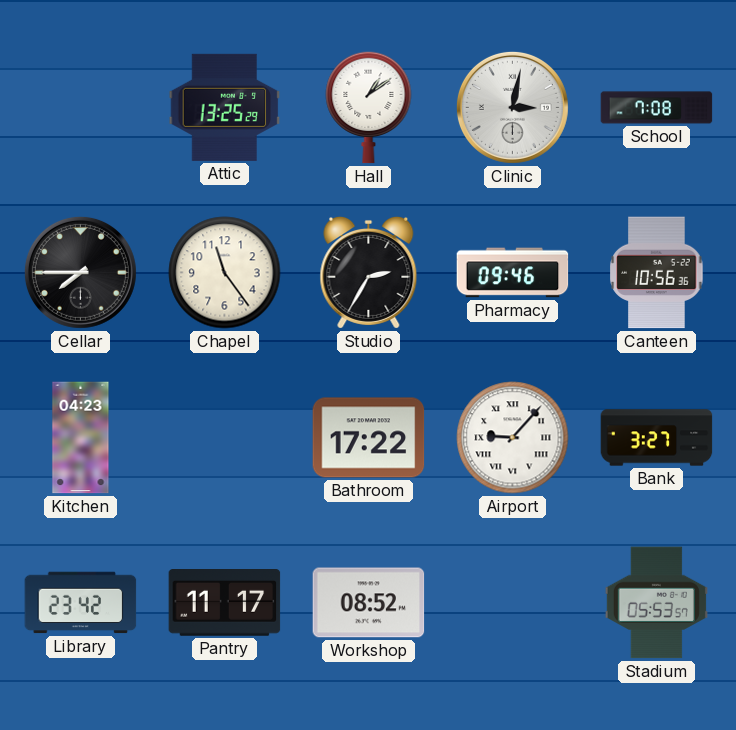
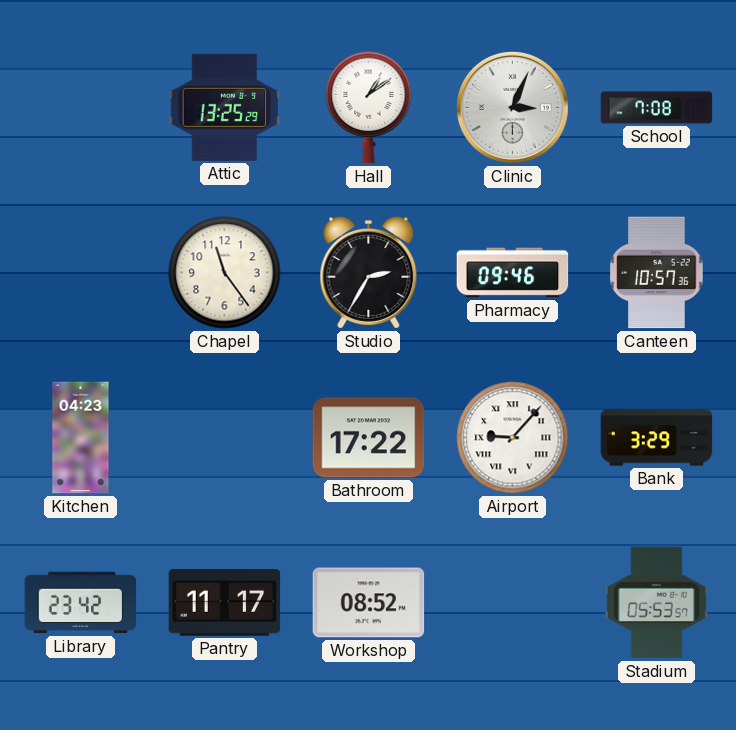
Clinic: 3:02 -> 3:04 (512, 107)
Cellar: 7:45 -> none (80, 272)
Canteen: 10:56 -> 10:57 (657, 273)
Bank: 3:27 -> 3:29 (657, 438)
